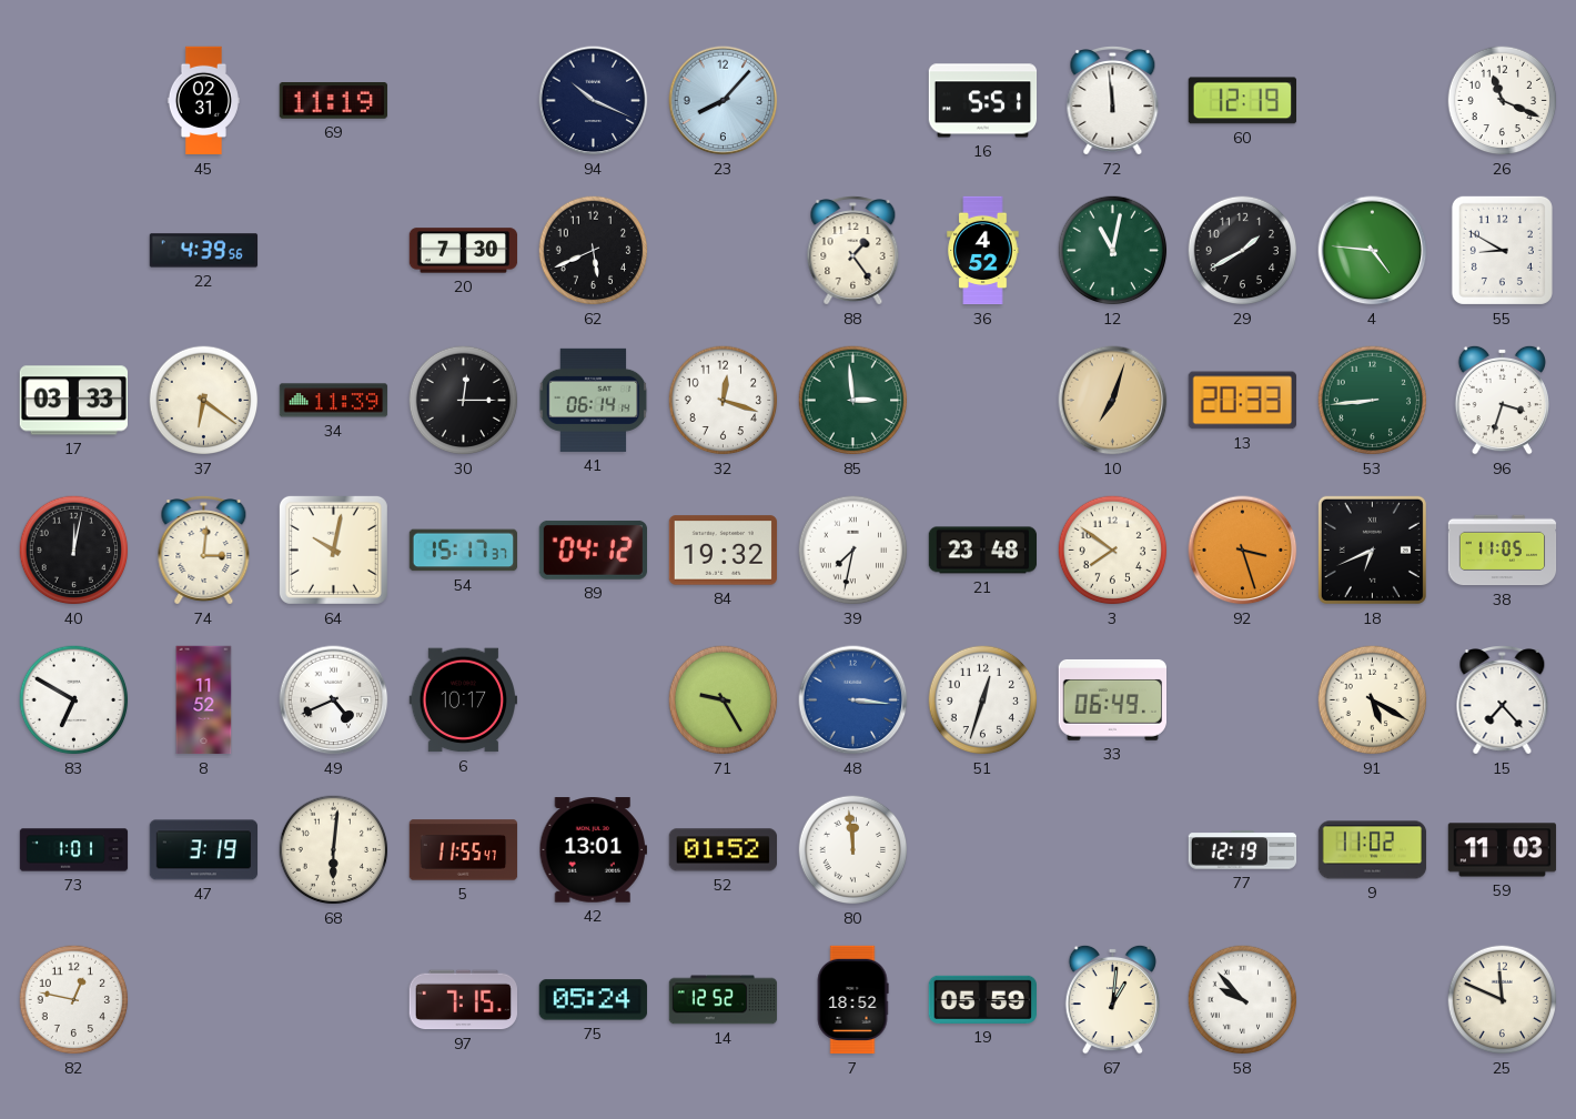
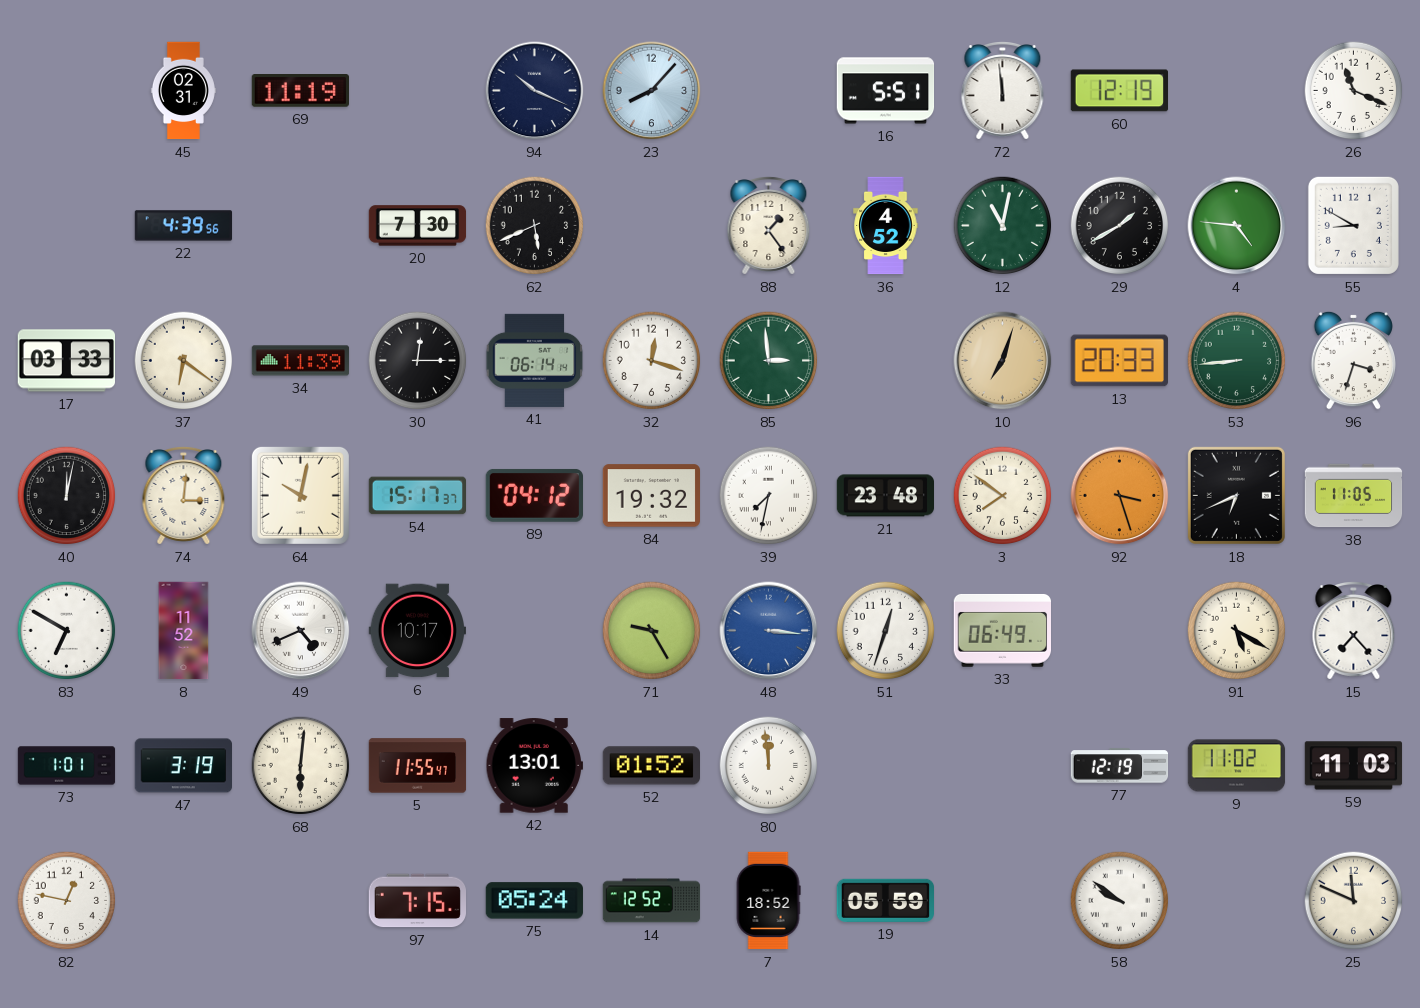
67: 1:01 -> none (1112, 999)
58: 9:53 -> 9:51 (1120, 901)
